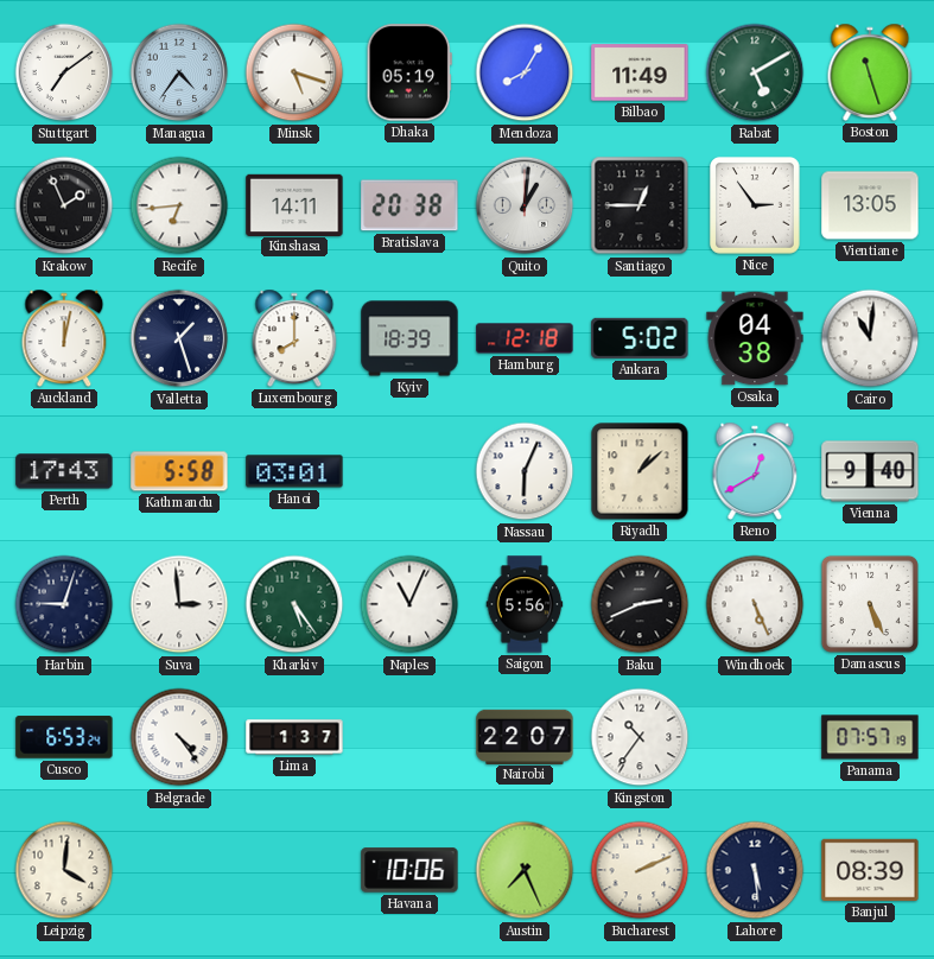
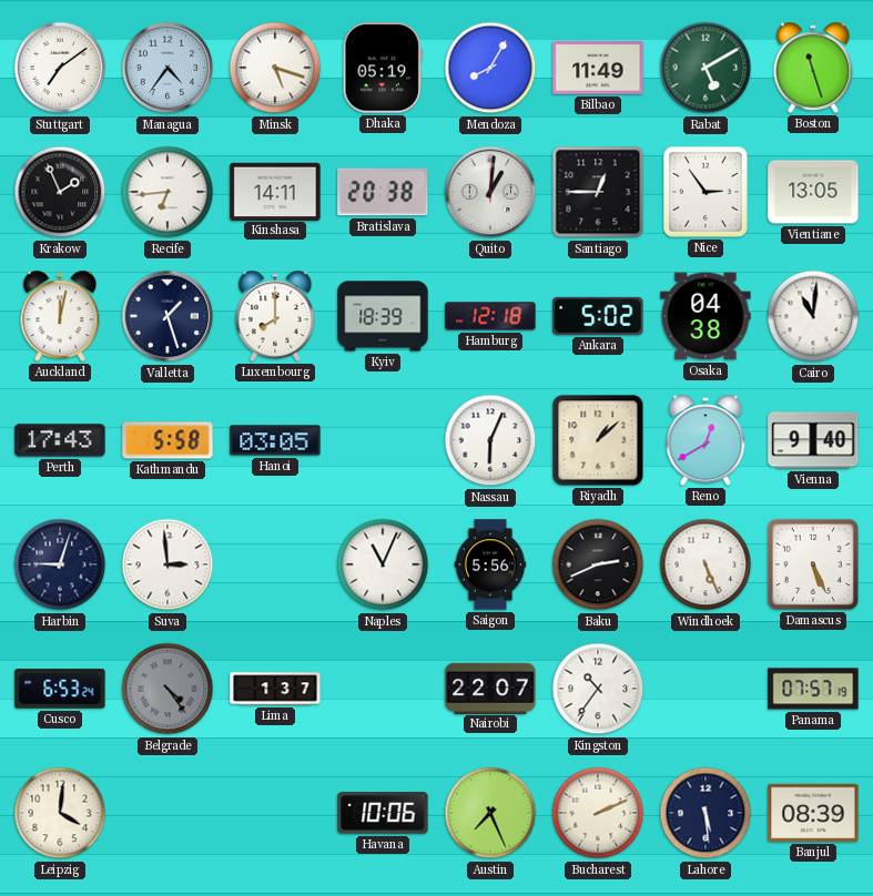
Hanoi: 03:01 -> 03:05 (275, 440)
Kharkiv: 5:24 -> none (294, 604)
Belgrade dial: white -> grey (168, 689)
